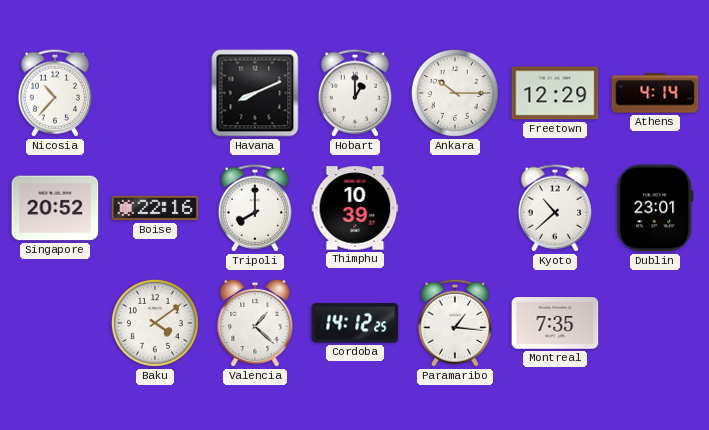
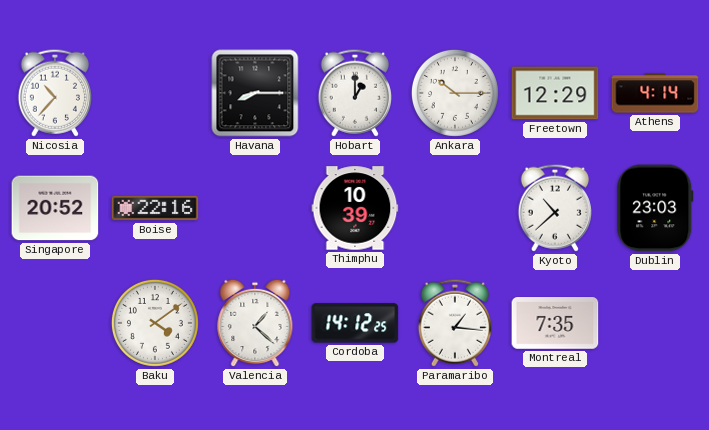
Havana: 8:11 -> 8:15 (255, 93)
Tripoli: 8:00 -> none (255, 208)
Dublin: 23:01 -> 23:03 (655, 208)
